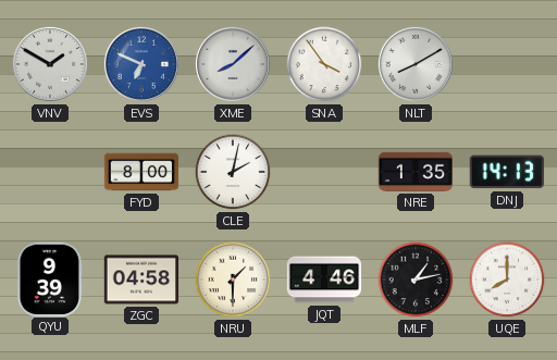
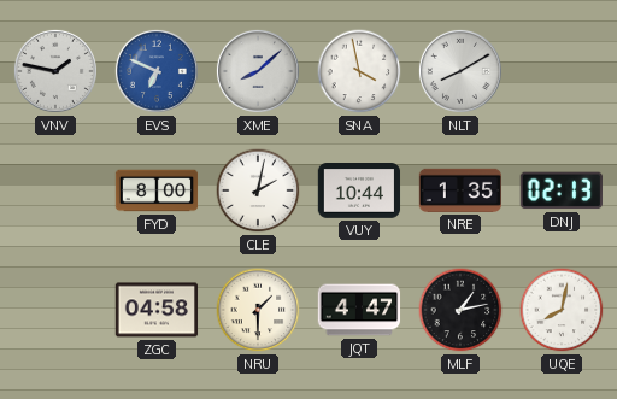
VNV: 1:50 -> 1:47 (55, 71)
SNA: 3:54 -> 3:58 (359, 71)
VUY: none -> 10:44 (359, 192)
DNJ: 14:13 -> 02:13 (562, 190)
QYU: 9:39 -> none (50, 278)
JQT: 4:46 -> 4:47 (359, 310)
UQE: 8:00 -> 8:02 (562, 310)
